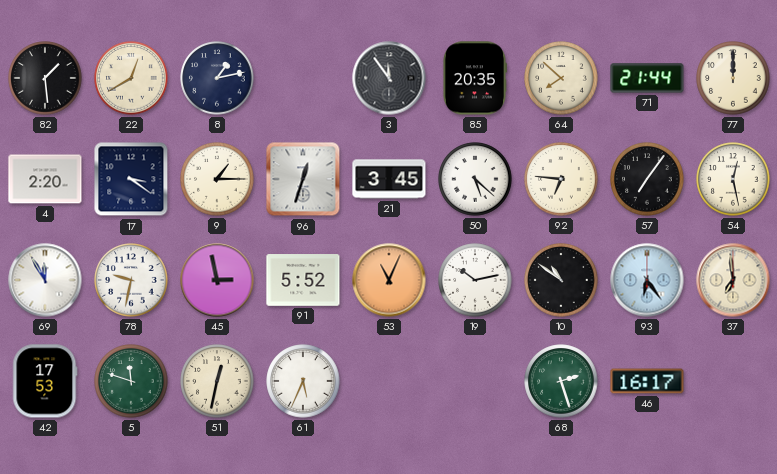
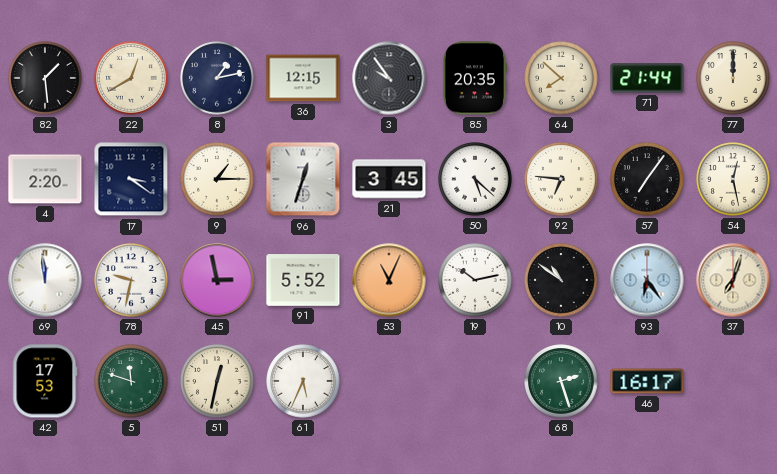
36: none -> 12:15 (303, 78)
3: 11:54 -> 9:54 (389, 78)
69: 11:55 -> 11:59 (45, 280)
37: 6:59 -> 7:03 (733, 280)
